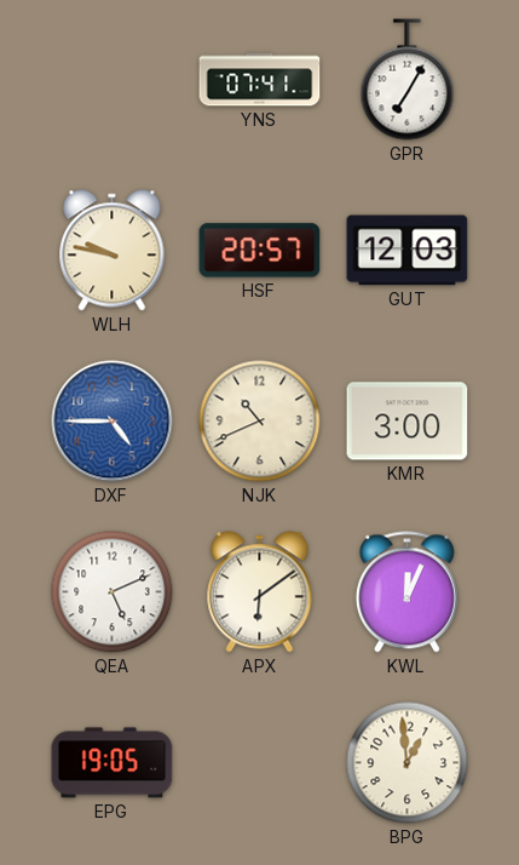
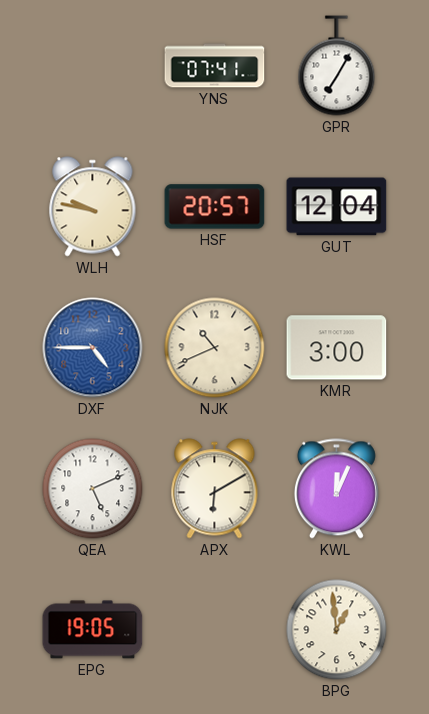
GUT: 12:03 -> 12:04 (337, 207)
APX: 6:09 -> 6:10 (215, 489)
